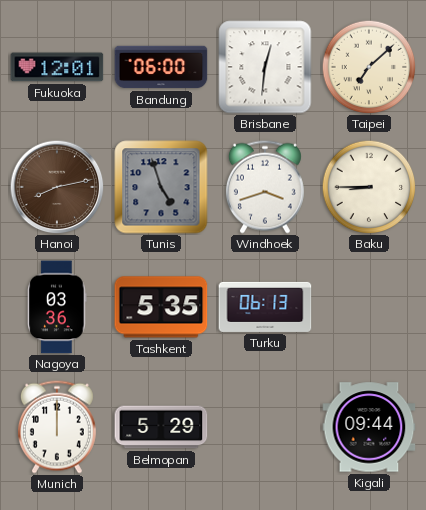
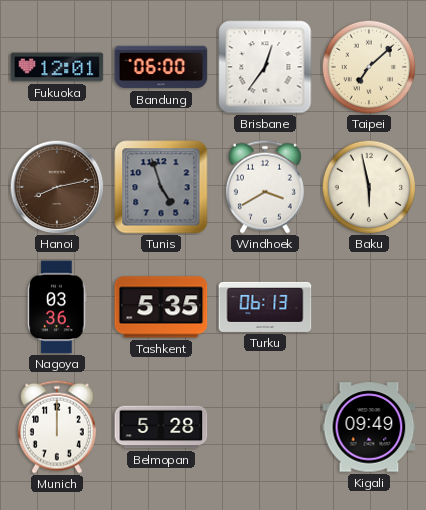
Brisbane: 12:31 -> 12:36 (265, 67)
Windhoek: 3:42 -> 3:40 (265, 187)
Baku: 8:45 -> 5:58 (369, 187)
Belmopan: 5:29 -> 5:28 (161, 427)
Kigali: 09:44 -> 09:49 (369, 427)
